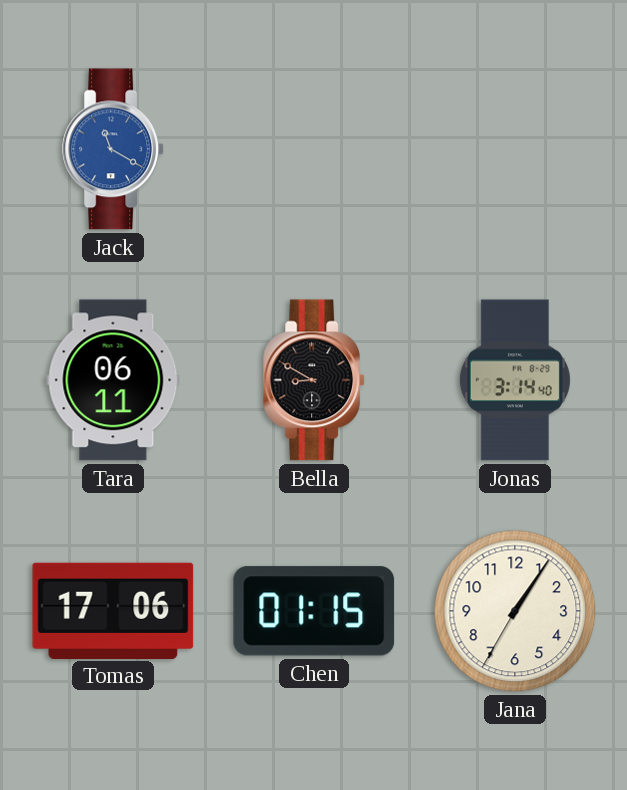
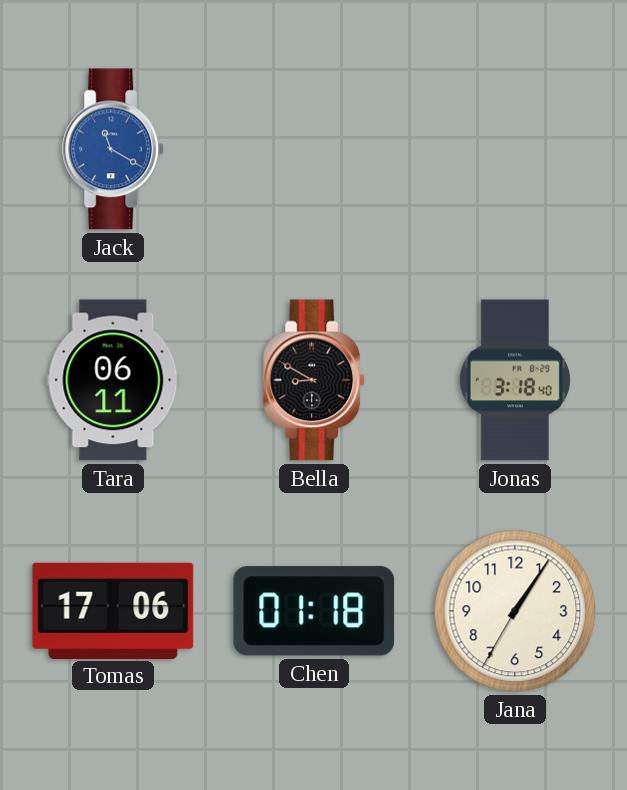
Jonas: 3:14 -> 3:18 (515, 380)
Chen: 01:15 -> 01:18 (314, 611)
